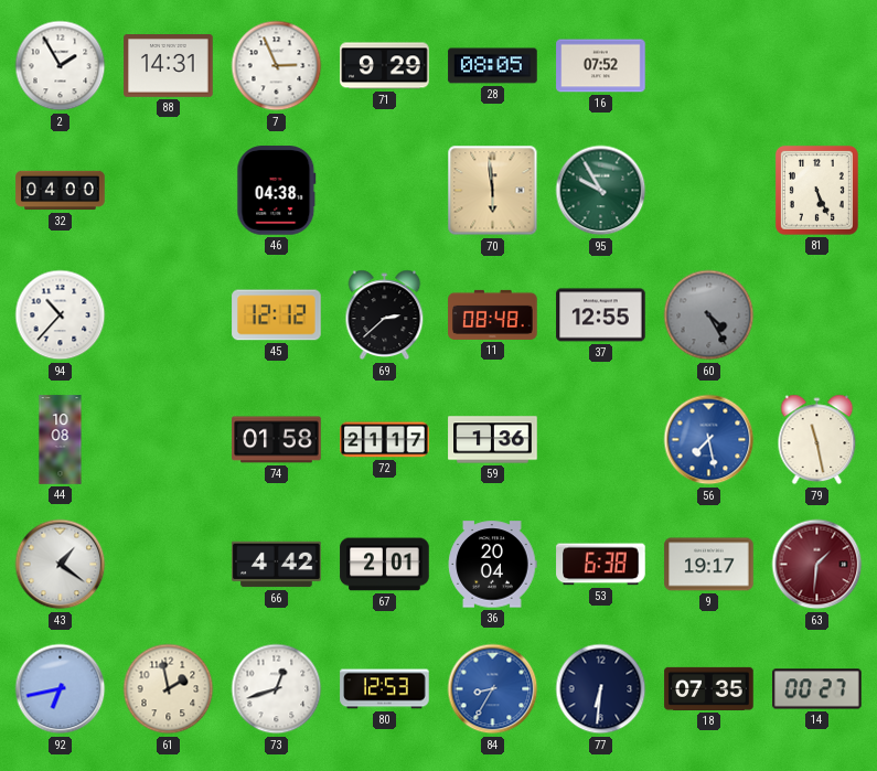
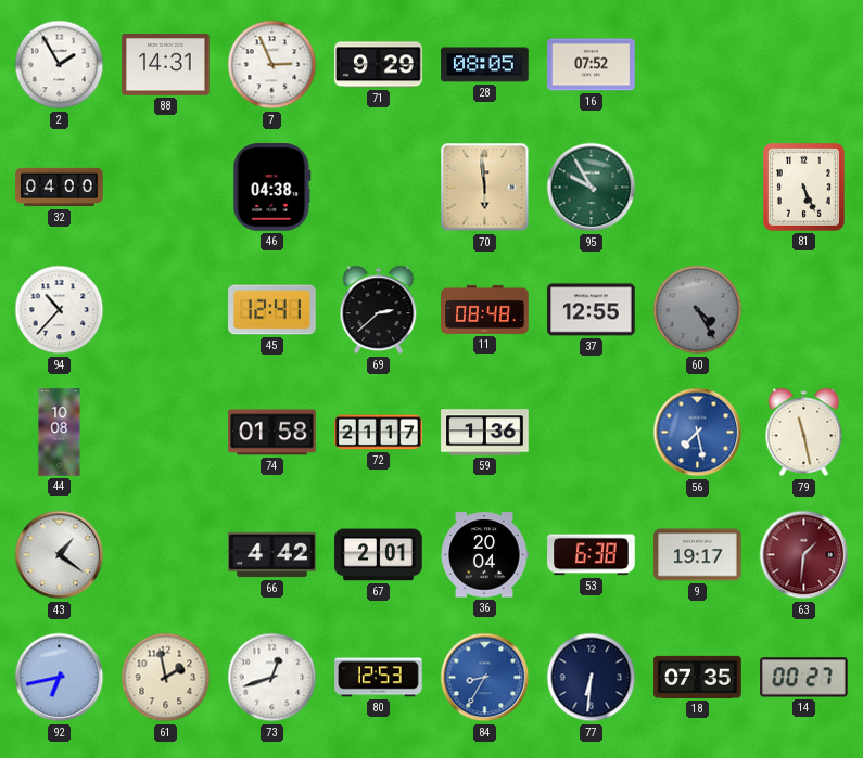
45: 12:12 -> 12:41 (272, 310)
